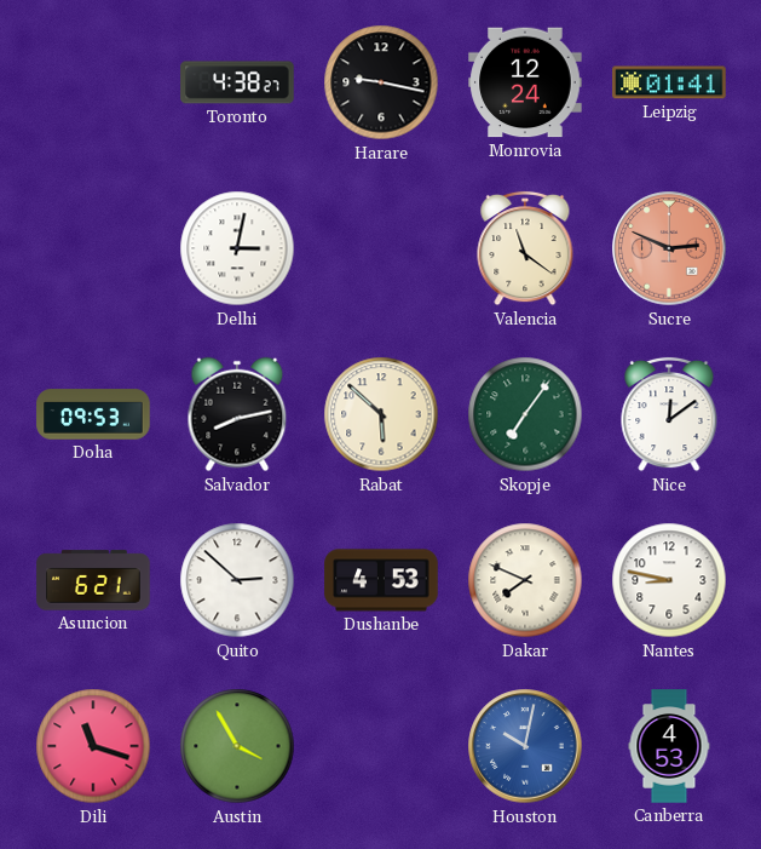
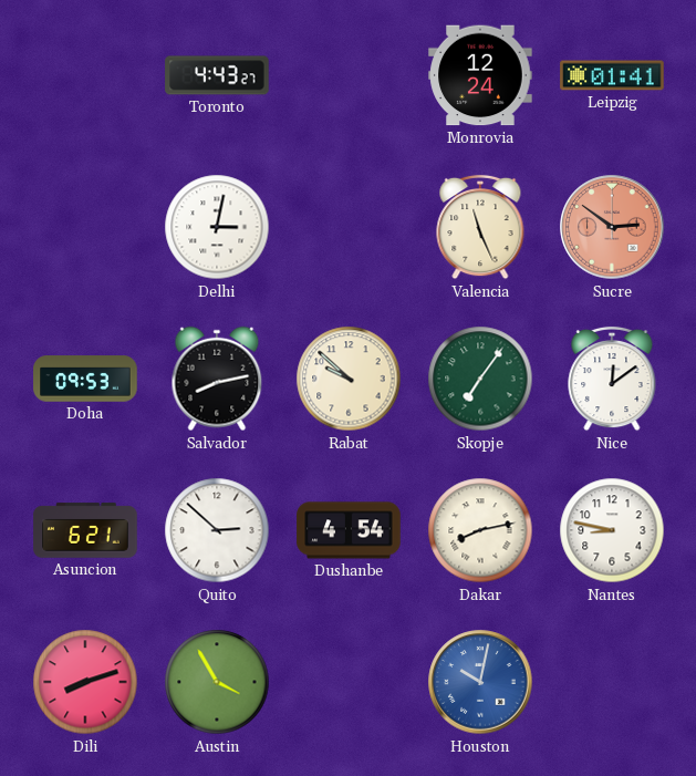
Toronto: 4:38 -> 4:43 (217, 75)
Harare: 9:17 -> none (381, 82)
Valencia: 11:21 -> 11:26 (480, 227)
Sucre: 2:49 -> 2:51 (612, 227)
Rabat: 5:52 -> 9:52 (349, 379)
Dushanbe: 4:53 -> 4:54 (349, 530)
Dakar: 7:49 -> 8:13 (480, 530)
Dili: 11:18 -> 8:12 (85, 682)
Canberra: 4:53 -> none (669, 746)
